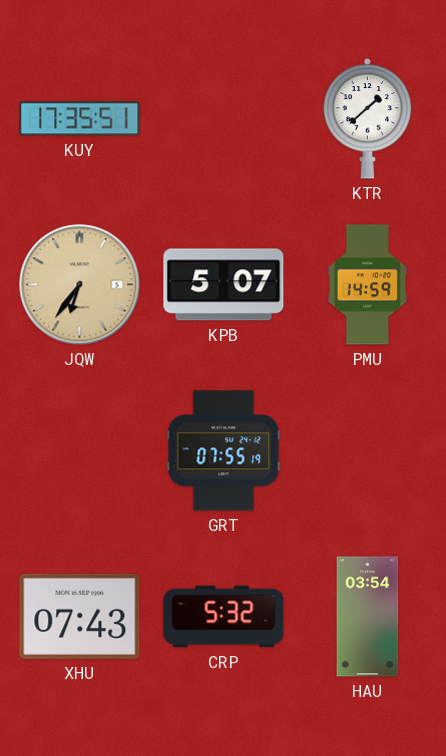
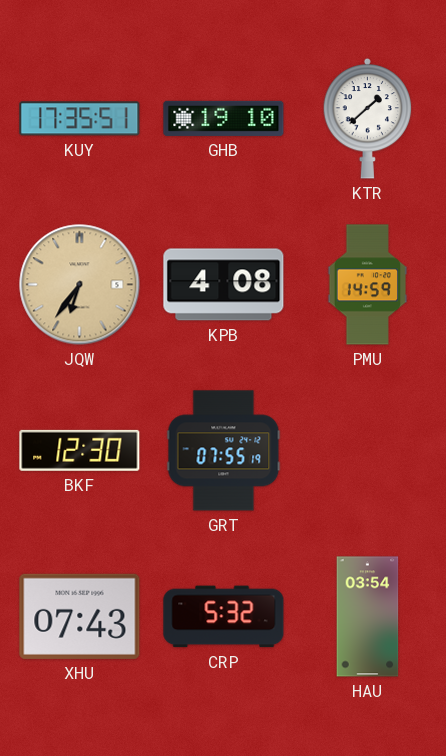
GHB: none -> 19:10 (224, 118)
KPB: 5:07 -> 4:08 (224, 285)
BKF: none -> 12:30 (80, 450)
